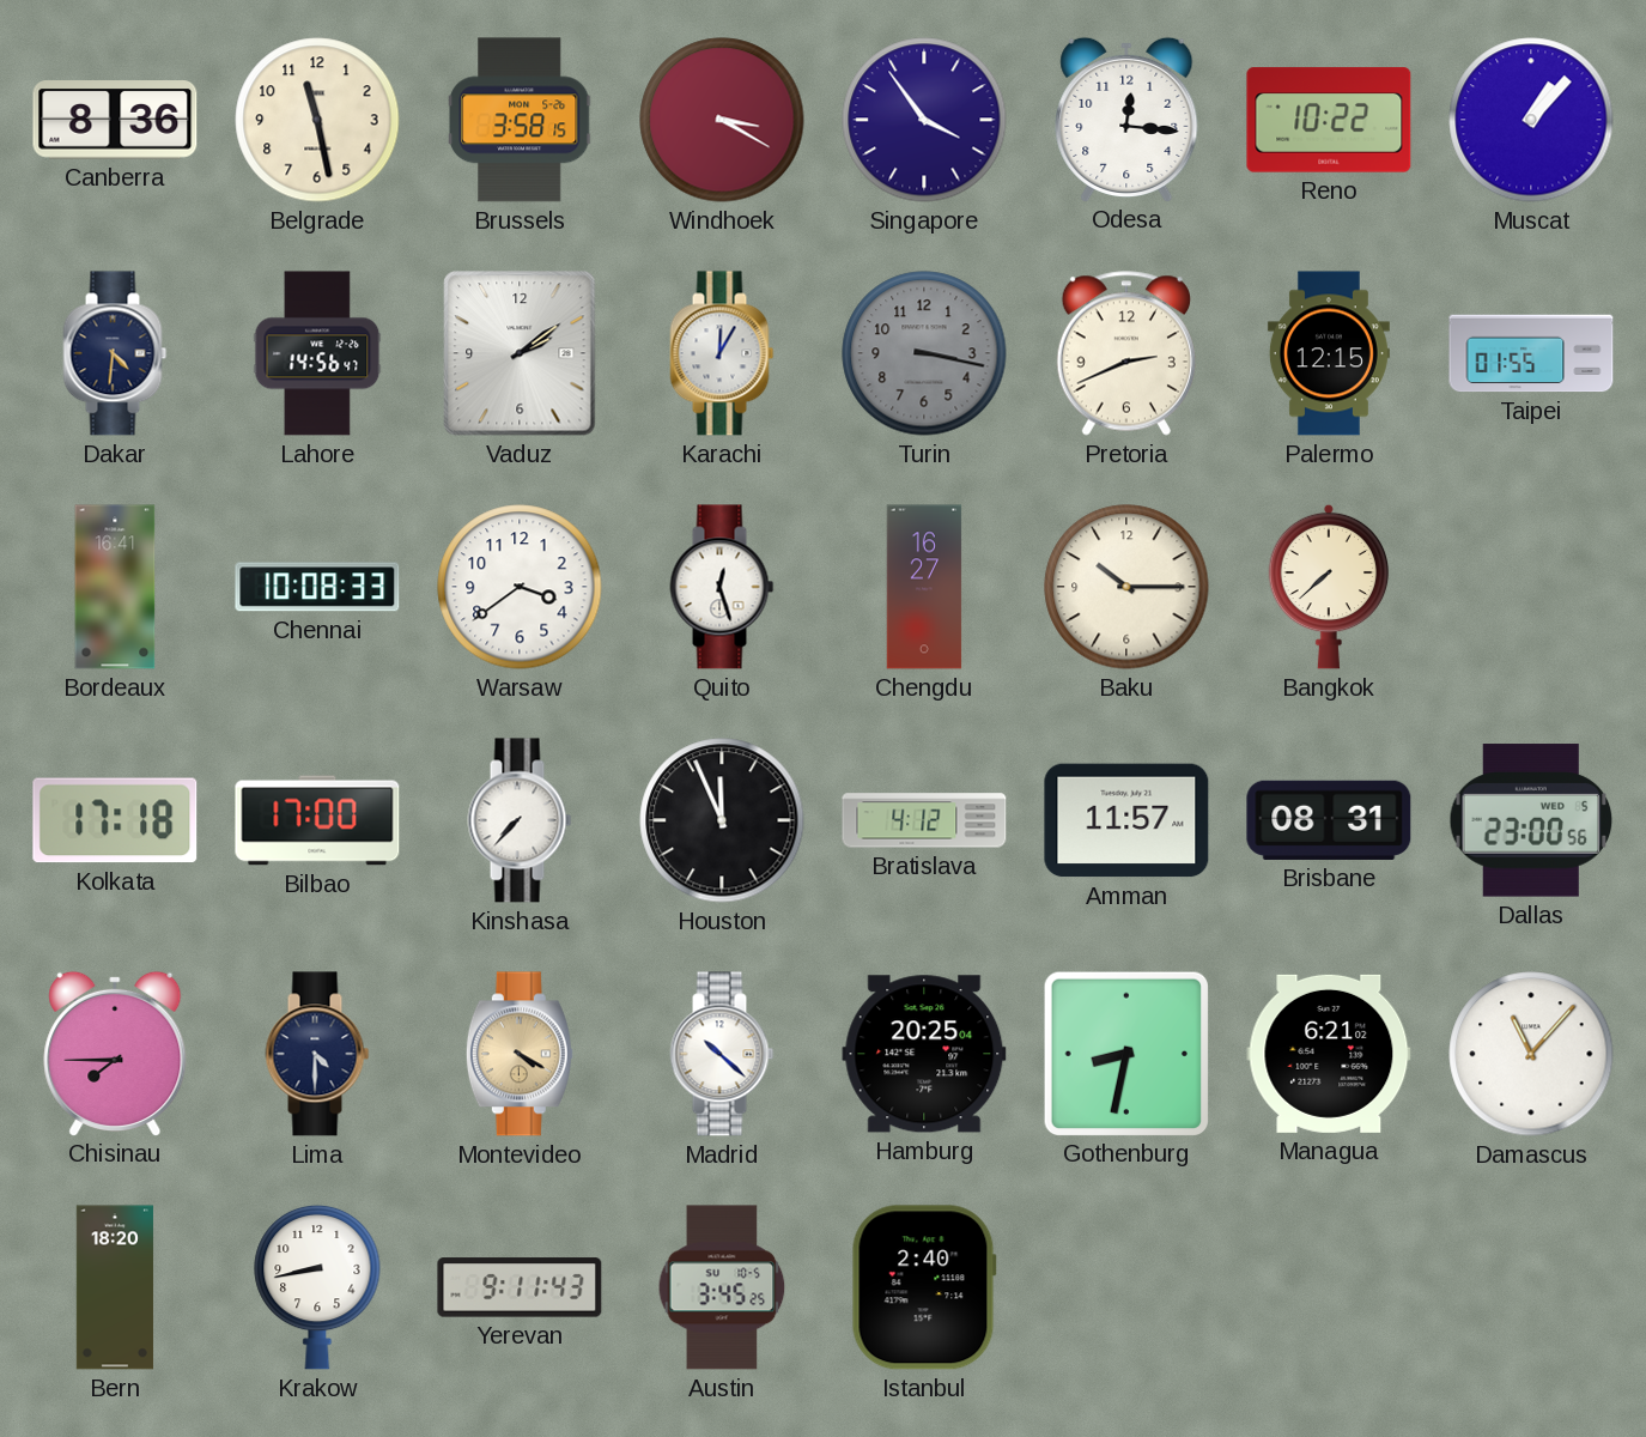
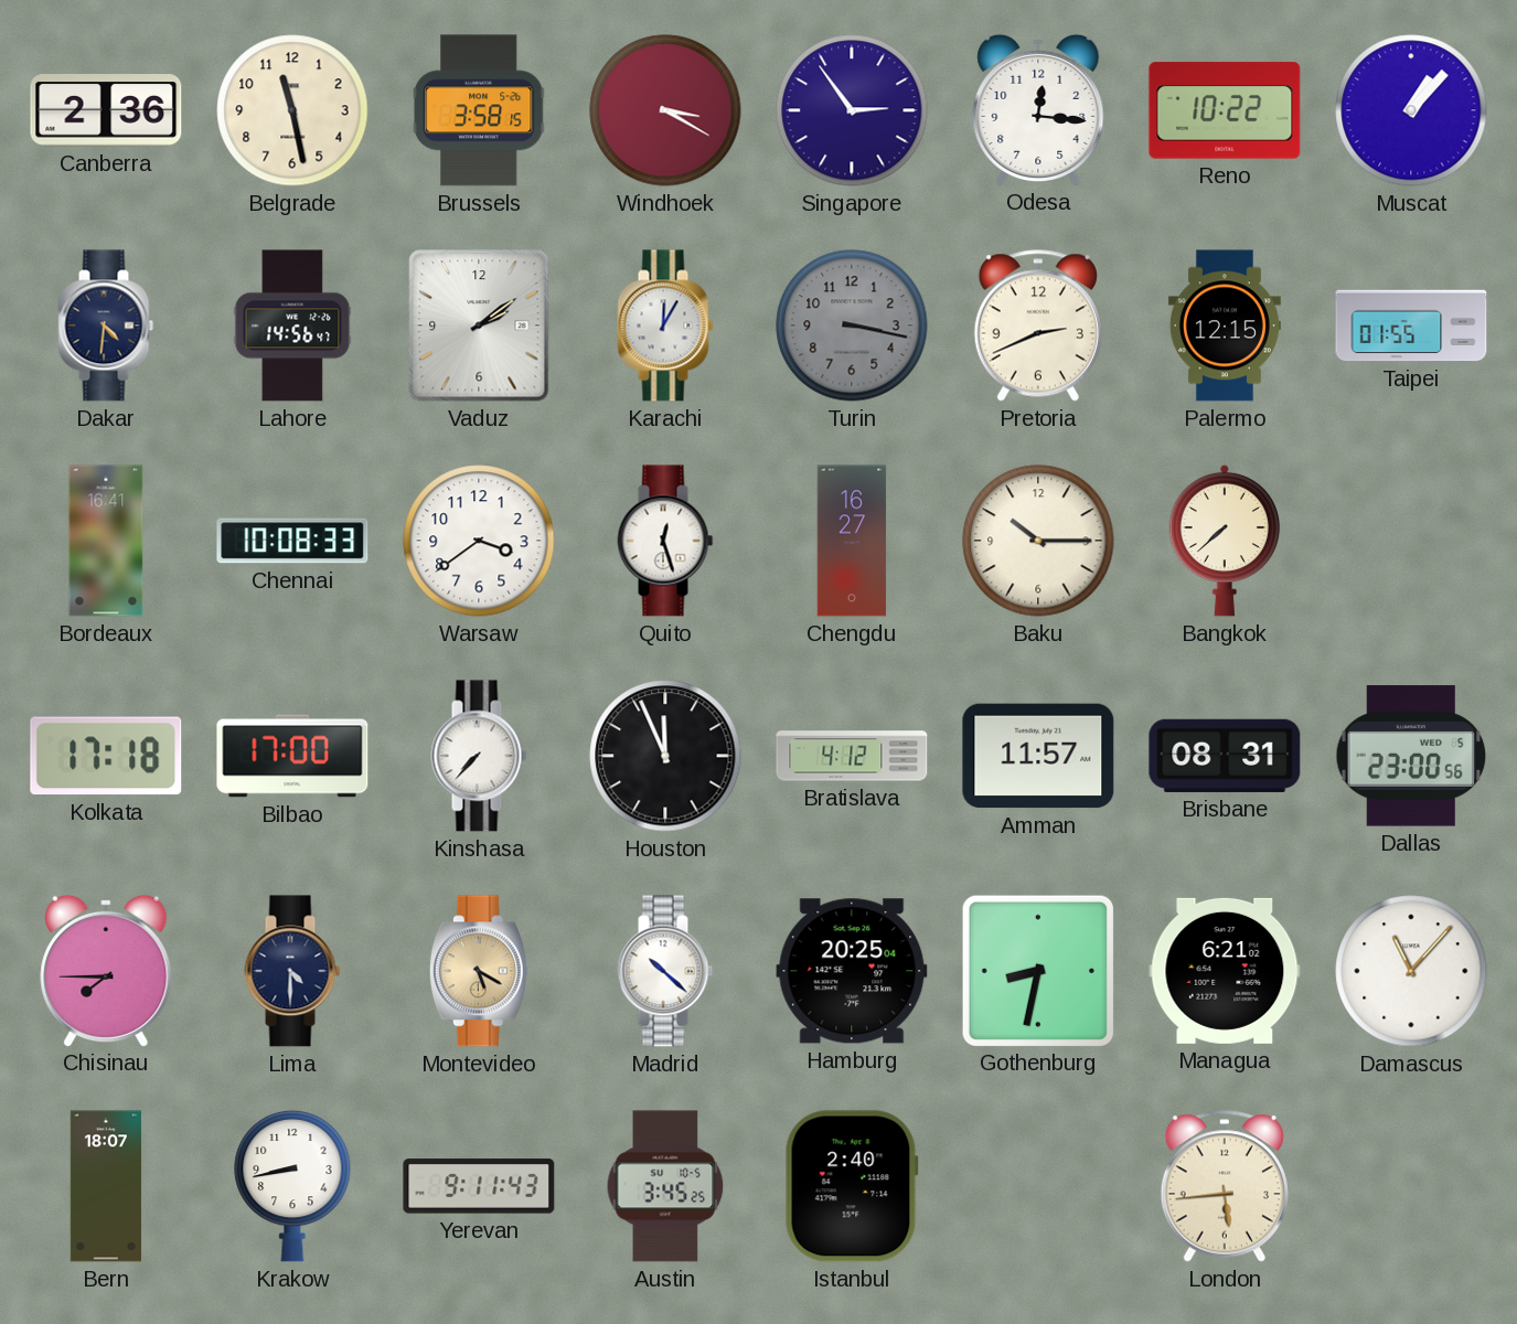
Canberra: 8:36 -> 2:36 (106, 110)
Singapore: 3:54 -> 2:54 (852, 110)
Montevideo: 4:20 -> 5:20 (479, 971)
Bern: 18:20 -> 18:07 (106, 1186)
London: none -> 5:44 (1225, 1186)
